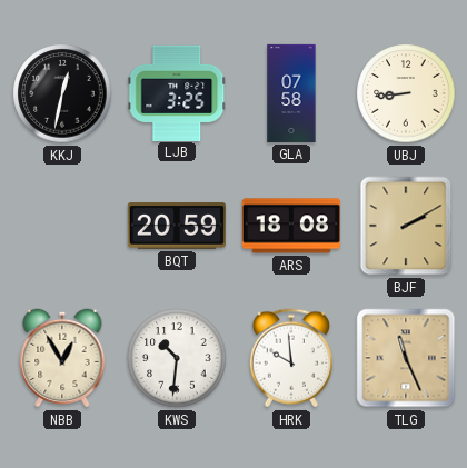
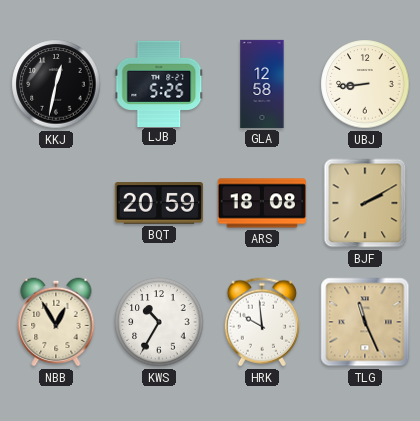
LJB: 3:25 -> 5:25 (159, 83)
GLA: 07:58 -> 12:58 (262, 84)
KWS: 10:31 -> 10:35 (159, 322)
